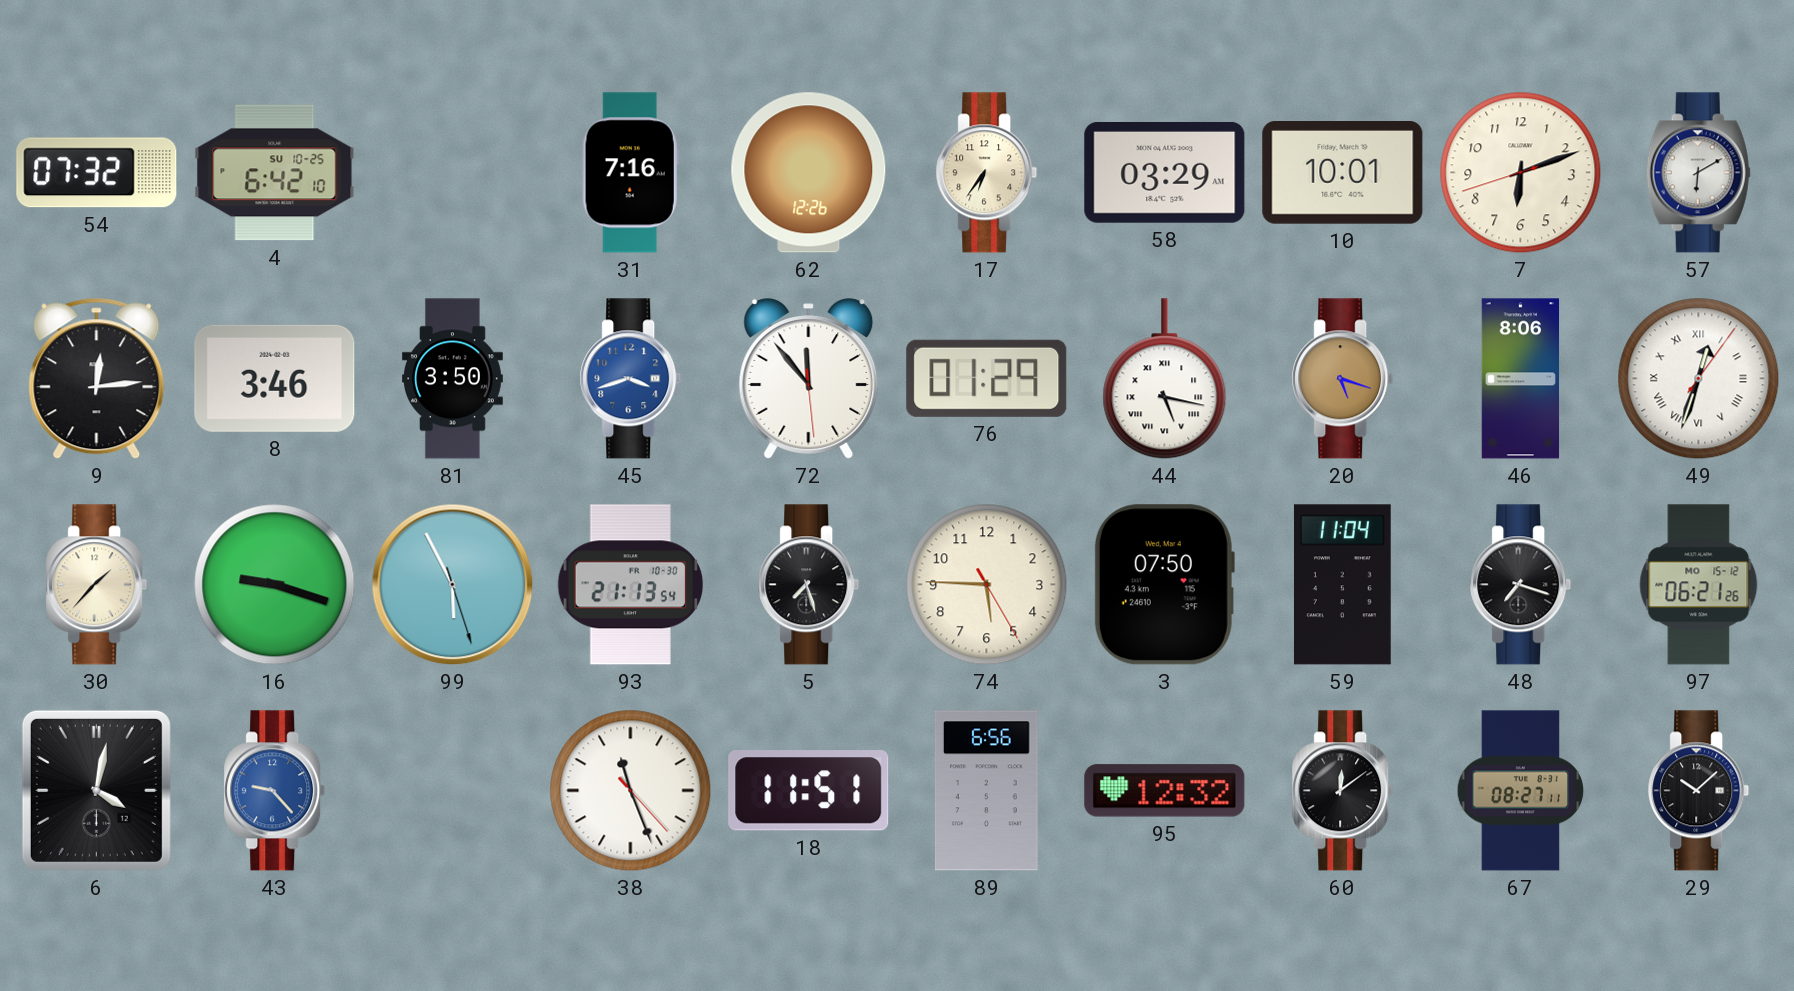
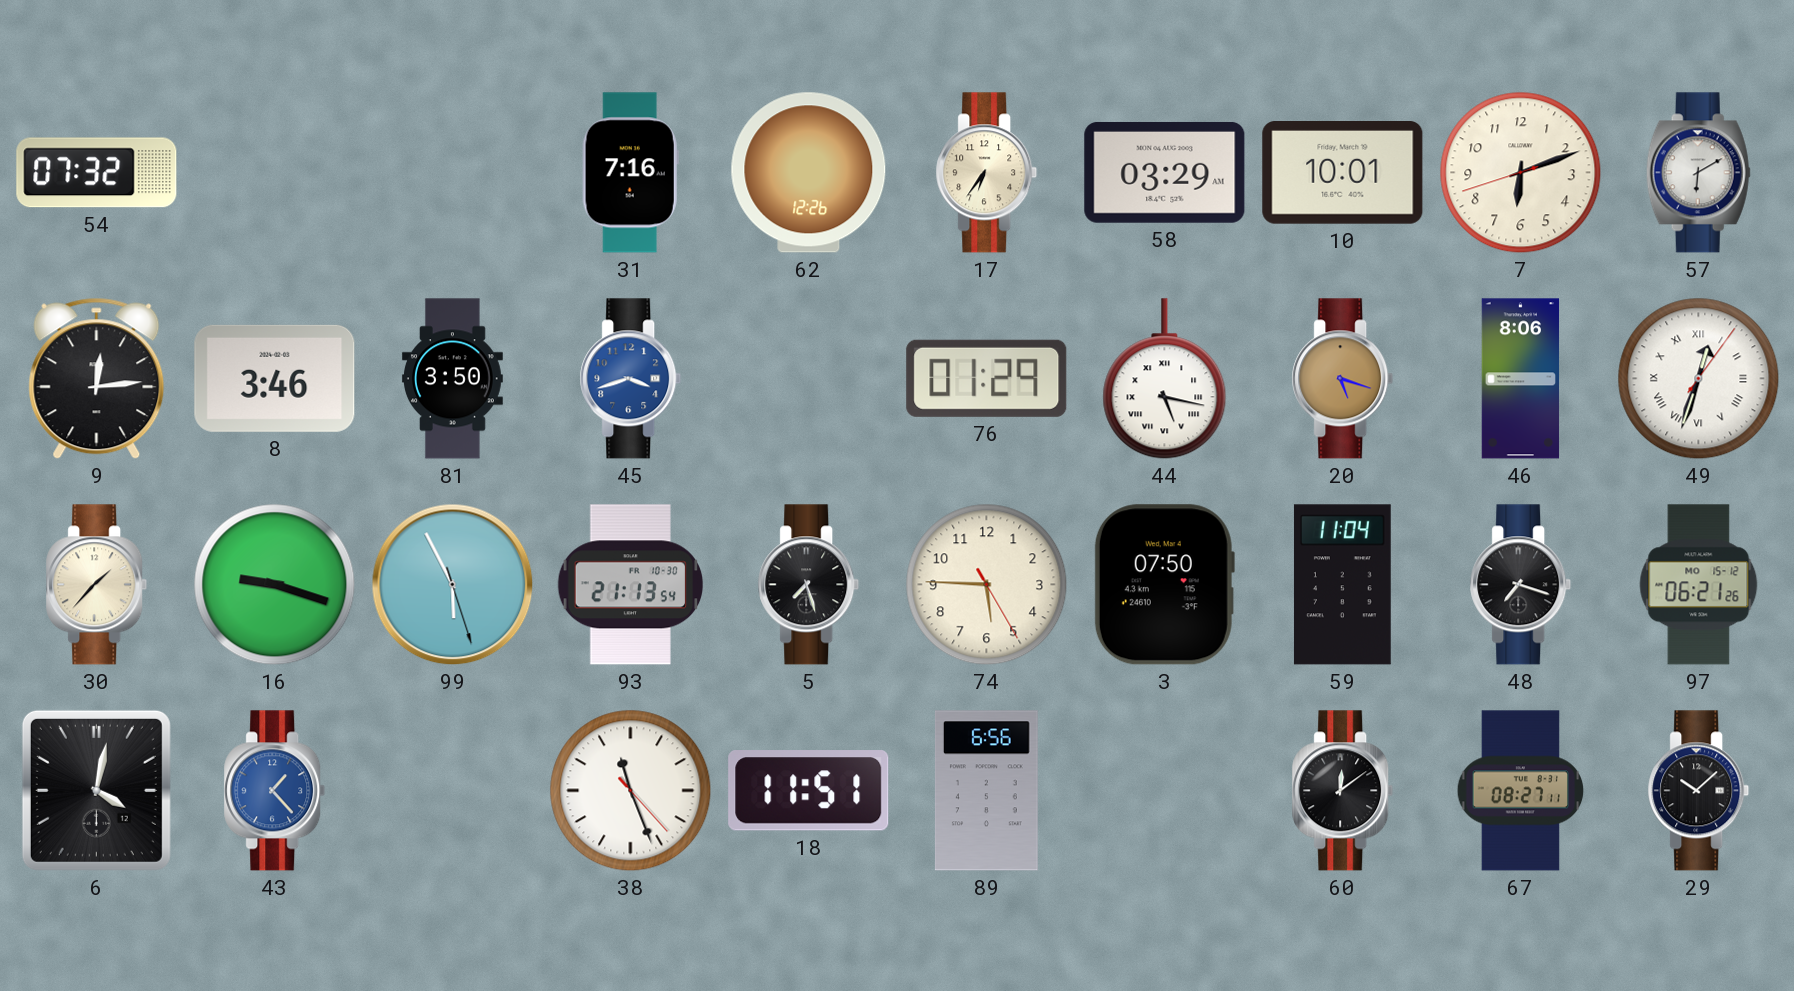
4: 6:42 -> none (275, 173)
72: 11:53 -> none (809, 379)
43: 9:23 -> 1:23 (275, 791)
95: 12:32 -> none (1165, 791)
